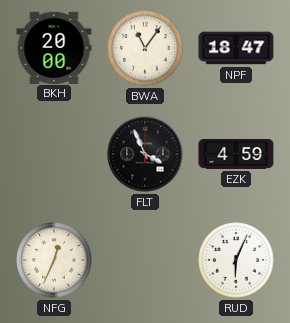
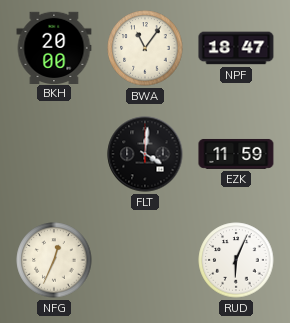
FLT: 3:56 -> 4:01 (145, 154)
EZK: 4:59 -> 11:59 (236, 154)
